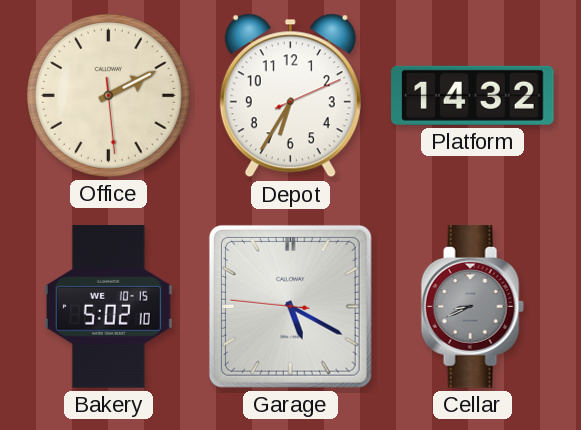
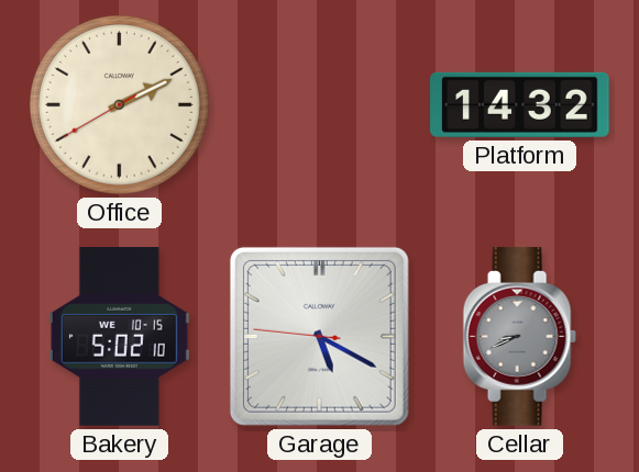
Office: 2:10:29 -> 2:10:40 (119, 104)
Depot: 6:35 -> none (290, 96)
